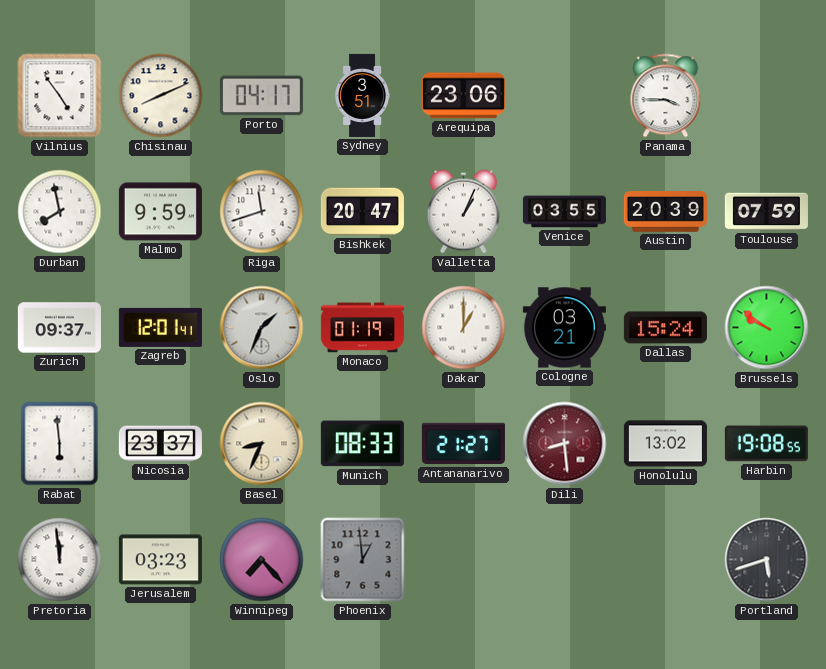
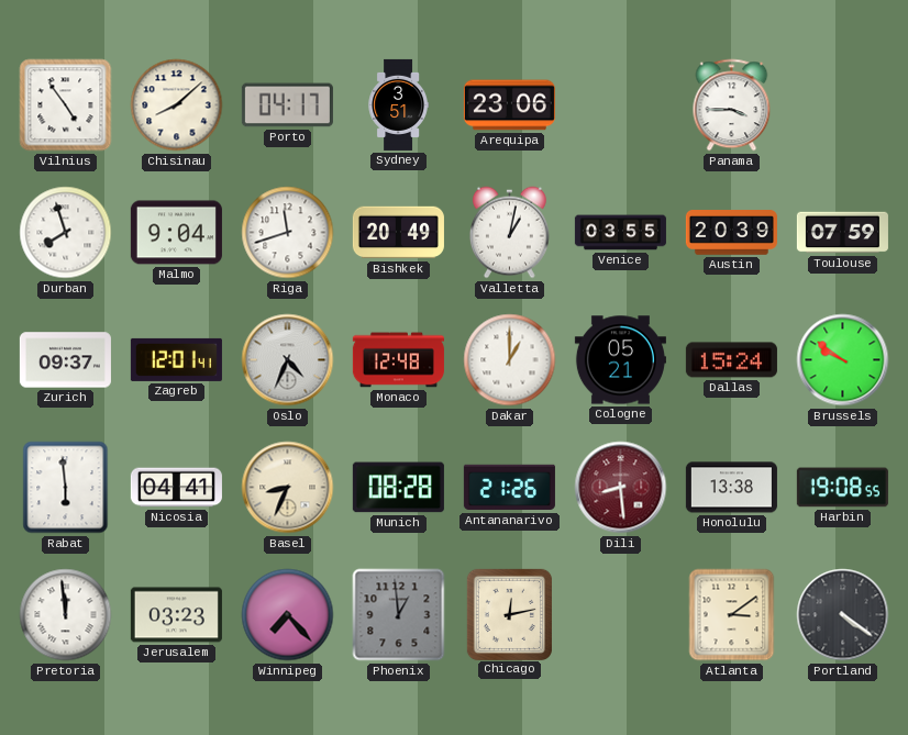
Chisinau: 8:11 -> 8:08 (177, 105)
Durban: 7:58 -> 7:57 (66, 233)
Malmo: 9:59 -> 9:04 (176, 233)
Bishkek: 20:47 -> 20:49 (398, 233)
Valletta: 1:04 -> 1:02 (509, 233)
Oslo: 1:34 -> 4:34 (288, 360)
Monaco: 01:19 -> 12:48 (398, 360)
Cologne: 03:21 -> 05:21 (620, 360)
Nicosia: 23:37 -> 04:41 (176, 488)
Munich: 08:33 -> 08:28 (398, 488)
Antananarivo: 21:27 -> 21:26 (509, 488)
Honolulu: 13:02 -> 13:38 (731, 488)
Chicago: none -> 12:13 (509, 614)
Atlanta: none -> 3:09 (732, 615)
Portland: 5:42 -> 4:21 (843, 615)
